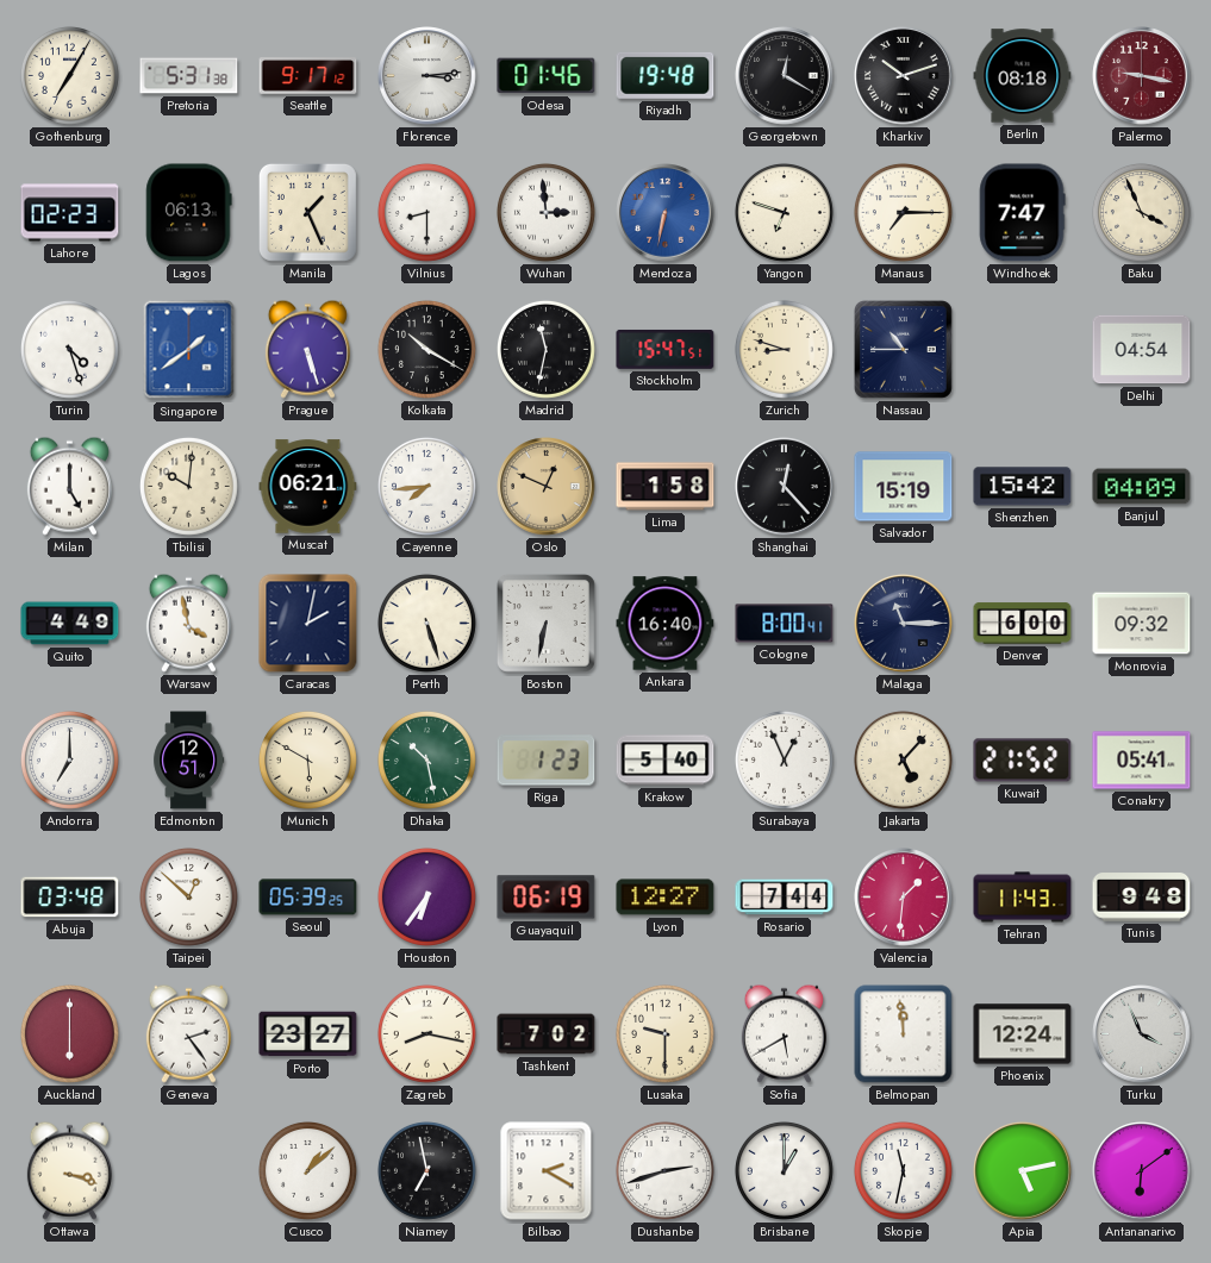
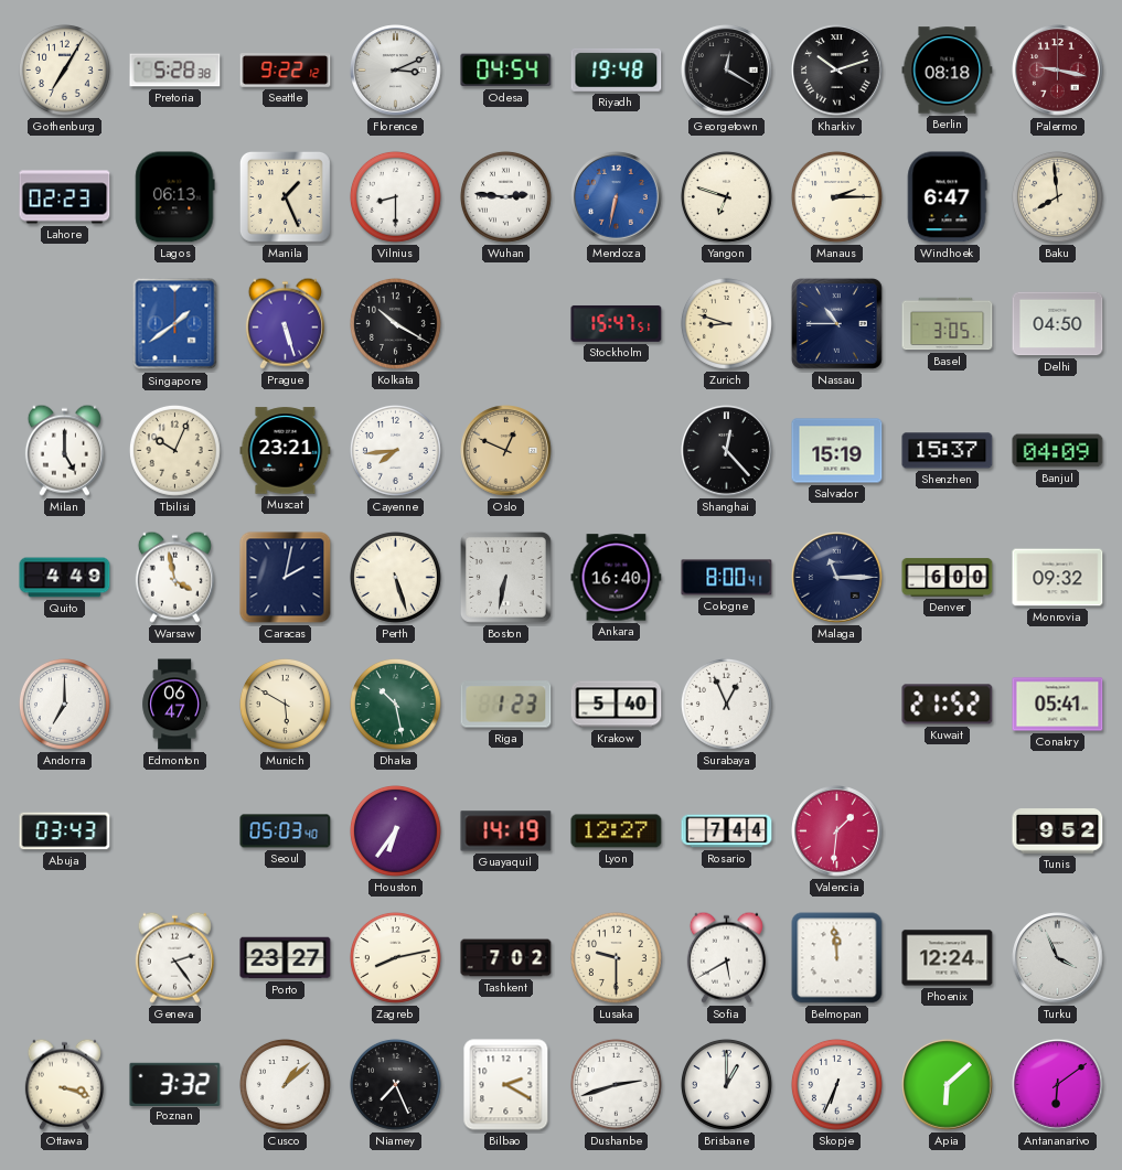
Pretoria: 5:31 -> 5:28 (175, 71)
Seattle: 9:17 -> 9:22 (286, 71)
Florence: 3:14 -> 3:11 (396, 71)
Odesa: 01:46 -> 04:54 (506, 71)
Wuhan: 2:59 -> 2:46 (505, 196)
Manaus: 7:15 -> 2:15 (836, 196)
Windhoek: 7:47 -> 6:47 (947, 197)
Baku: 3:56 -> 7:59 (1057, 196)
Turin: 4:27 -> none (69, 349)
Madrid: 11:32 -> none (545, 349)
Basel: none -> 3:05 (948, 324)
Delhi: 04:54 -> 04:50 (1058, 324)
Tbilisi: 10:01 -> 10:04 (174, 450)
Muscat: 06:21 -> 23:21 (286, 451)
Lima: 1:58 -> none (666, 487)
Shenzhen: 15:42 -> 15:37 (948, 451)
Edmonton: 12:51 -> 06:47 (175, 705)
Jakarta: 5:07 -> none (903, 759)
Abuja: 03:48 -> 03:43 (65, 831)
Taipei: 12:52 -> none (188, 896)
Seoul: 05:39 -> 05:03 (286, 831)
Guayaquil: 06:19 -> 14:19 (506, 831)
Tehran: 11:43 -> none (1023, 898)
Tunis: 9:48 -> 9:52 (1058, 831)
Auckland: 6:00 -> none (69, 1033)
Zagreb: 8:17 -> 8:13 (395, 957)
Poznan: none -> 3:32 (175, 1084)
Niamey: 6:58 -> 7:26 (395, 1084)
Skopje: 11:32 -> 6:34 (836, 1084)
Apia: 5:13 -> 6:08 (948, 1085)
